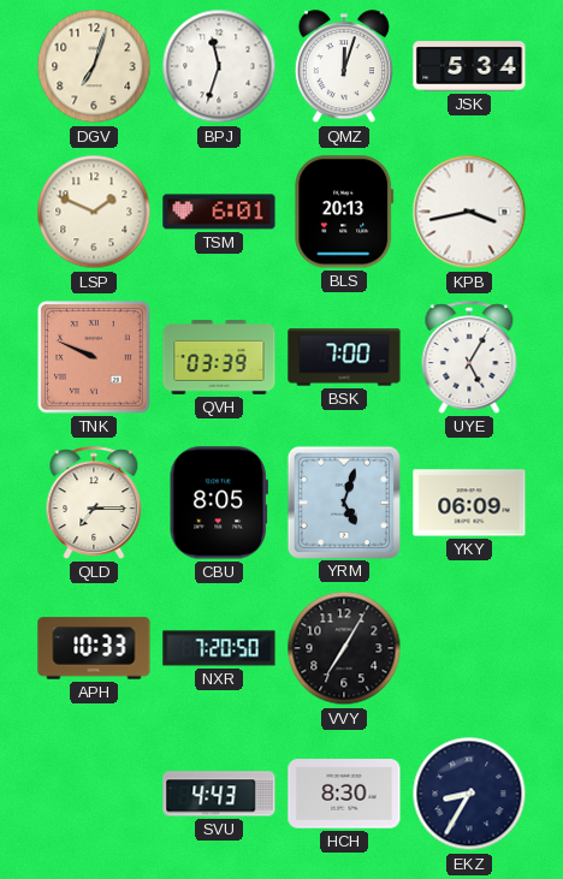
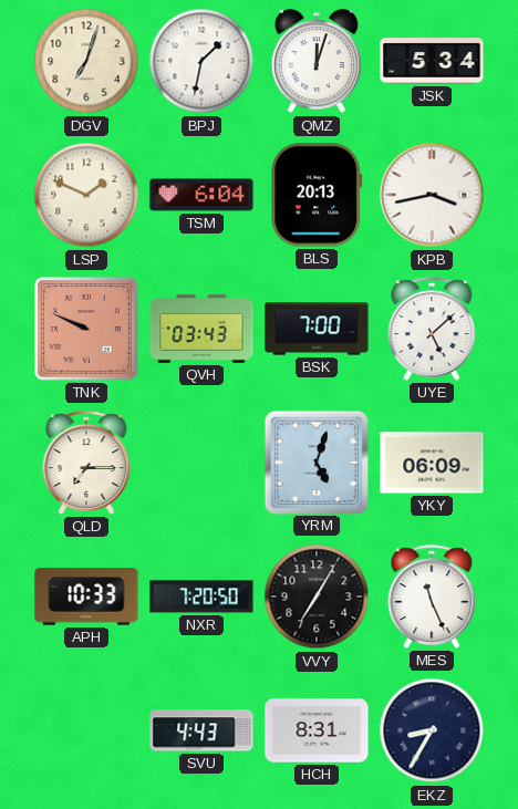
BPJ: 11:33 -> 1:32 (201, 61)
TSM: 6:01 -> 6:04 (201, 195)
QVH: 03:39 -> 03:43 (201, 330)
UYE: 5:05 -> 5:08 (432, 329)
CBU: 8:05 -> none (219, 503)
MES: none -> 11:26 (432, 597)
HCH: 8:30 -> 8:31 (317, 730)
